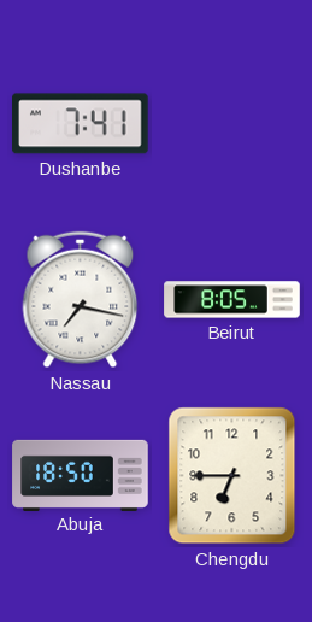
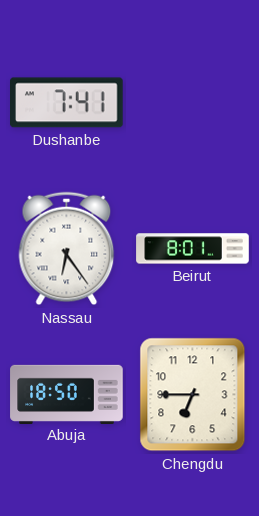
Nassau: 7:17 -> 6:24 (67, 249)
Beirut: 8:05 -> 8:01 (193, 249)
